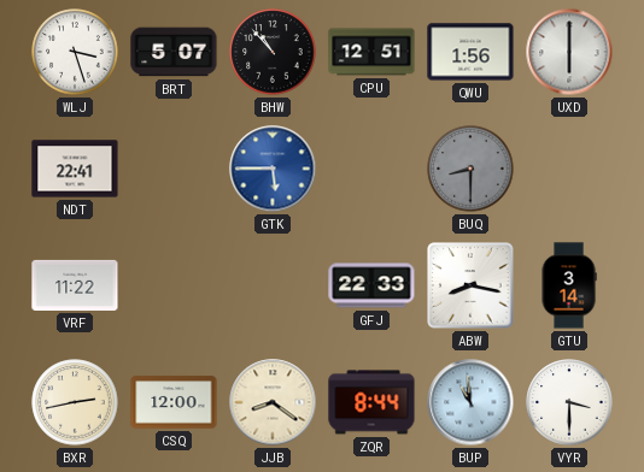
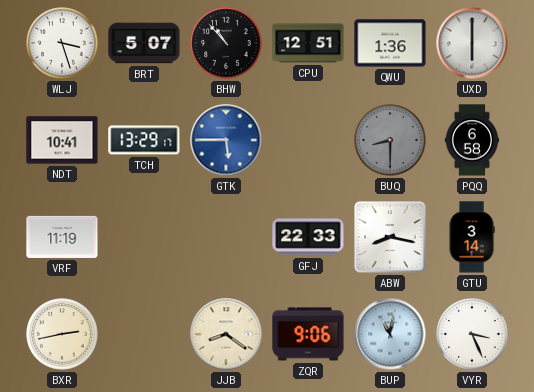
QWU: 1:56 -> 1:36 (390, 43)
NDT: 22:41 -> 10:41 (62, 140)
TCH: none -> 13:29 (144, 140)
PQQ: none -> 6:58 (472, 140)
VRF: 11:22 -> 11:19 (62, 237)
CSQ: 12:00 -> none (174, 402)
ZQR: 8:44 -> 9:06 (308, 334)
BUP: 10:59 -> 11:02 (390, 334)
VYR: 3:30 -> 3:26 (472, 334)
